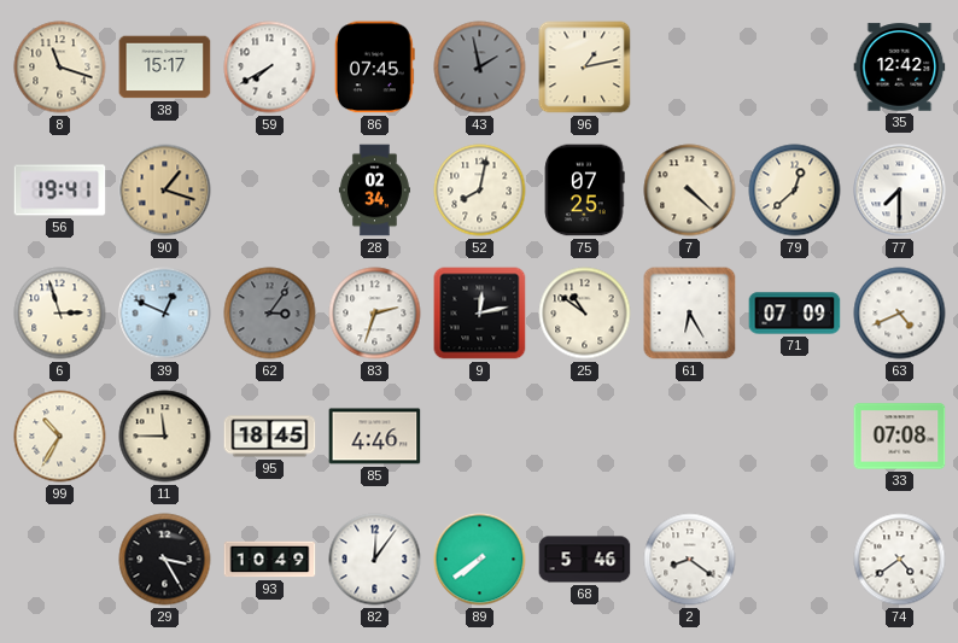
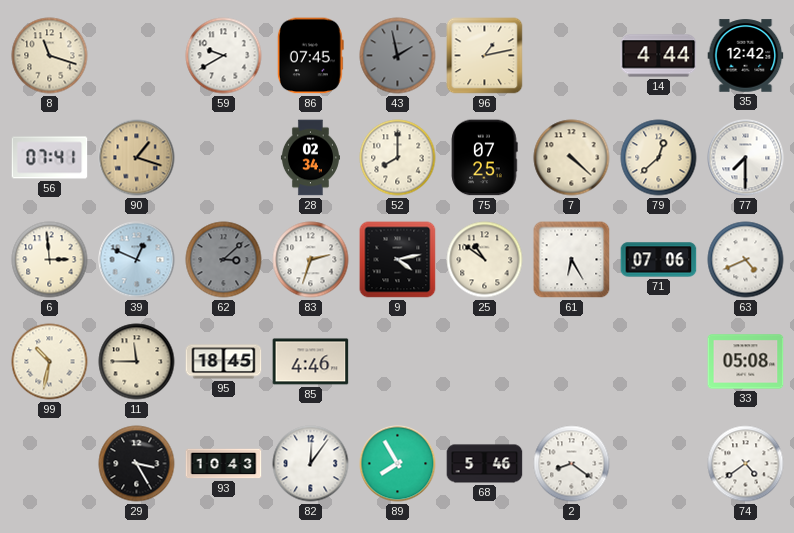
38: 15:17 -> none (165, 68)
59: 7:40 -> 9:40 (224, 56)
14: none -> 4:44 (659, 56)
56: 19:41 -> 07:41 (50, 158)
52: 8:02 -> 8:00 (398, 158)
6: 2:57 -> 2:59 (50, 260)
62: 3:06 -> 3:08 (224, 260)
9: 12:13 -> 4:13 (398, 260)
71: 07:09 -> 07:06 (659, 260)
99: 10:35 -> 10:32 (50, 362)
33: 07:08 -> 05:08 (746, 362)
93: 10:49 -> 10:43 (224, 464)
89: 7:39 -> 7:55 (398, 464)
